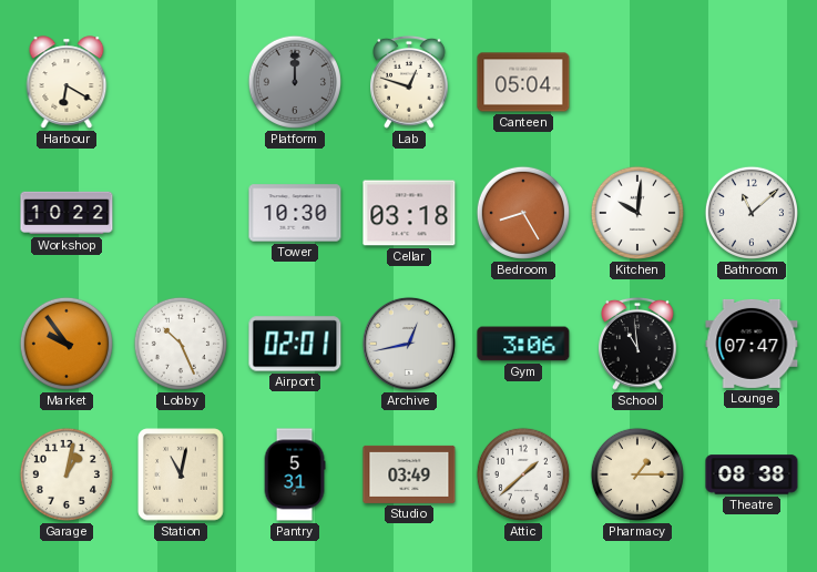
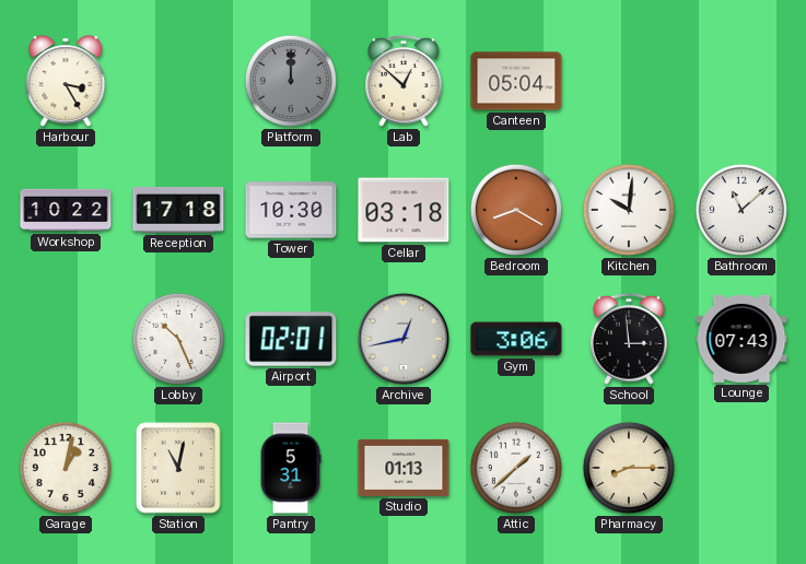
Harbour: 6:20 -> 3:25 (66, 81)
Lab: 12:48 -> 12:52 (405, 81)
Reception: none -> 17:18 (178, 210)
Bedroom: 8:25 -> 8:20 (516, 210)
Market: 9:54 -> none (67, 344)
School: 10:59 -> 2:59 (630, 339)
Lounge: 07:47 -> 07:43 (741, 339)
Studio: 03:49 -> 01:13 (404, 468)
Pharmacy: 1:15 -> 8:15 (629, 468)
Theatre: 08:38 -> none (752, 474)
